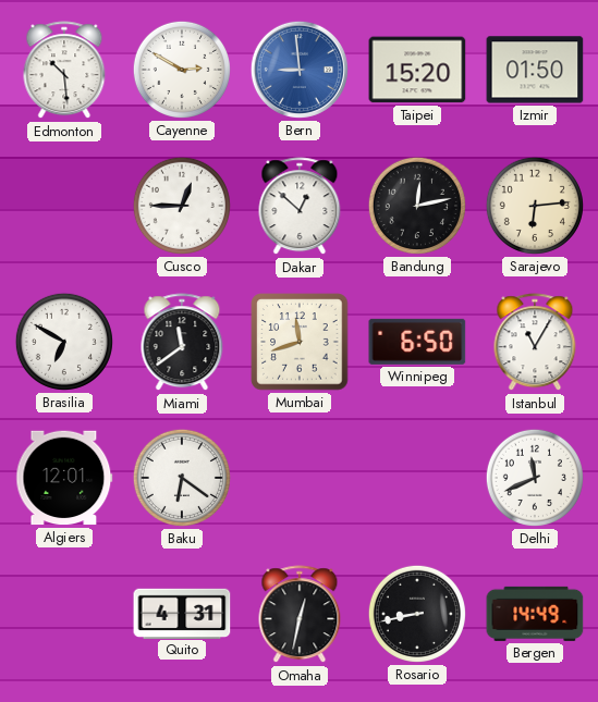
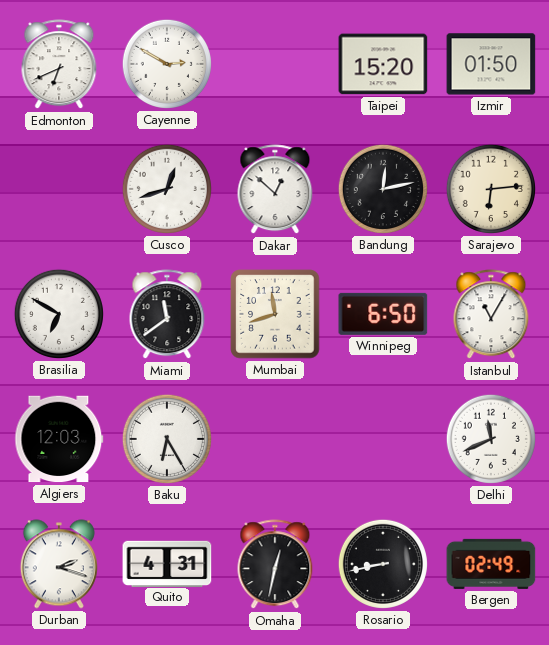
Edmonton: 10:29 -> 6:41 (59, 65)
Bern: 8:59 -> none (300, 70)
Cusco: 12:45 -> 12:42 (167, 189)
Algiers: 12:01 -> 12:03 (59, 439)
Baku: 6:21 -> 6:25 (167, 439)
Durban: none -> 2:18 (59, 564)
Bergen: 14:49 -> 02:49 (491, 564)
